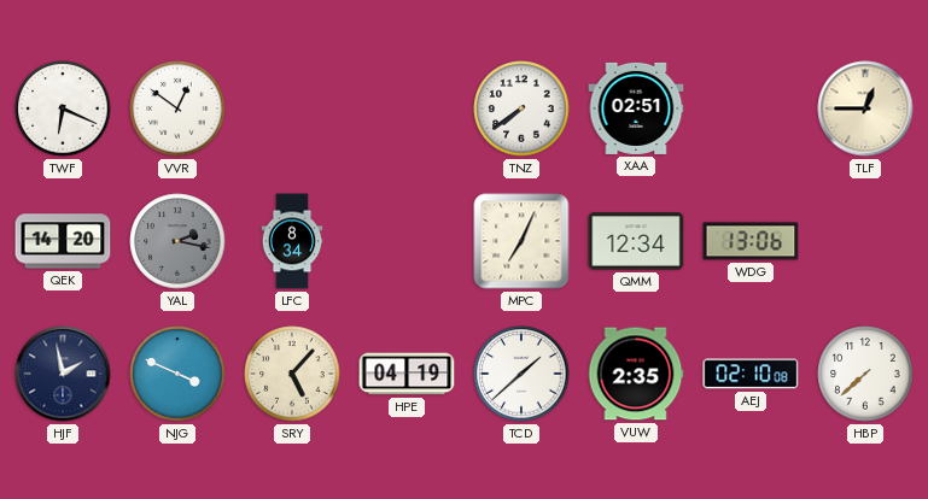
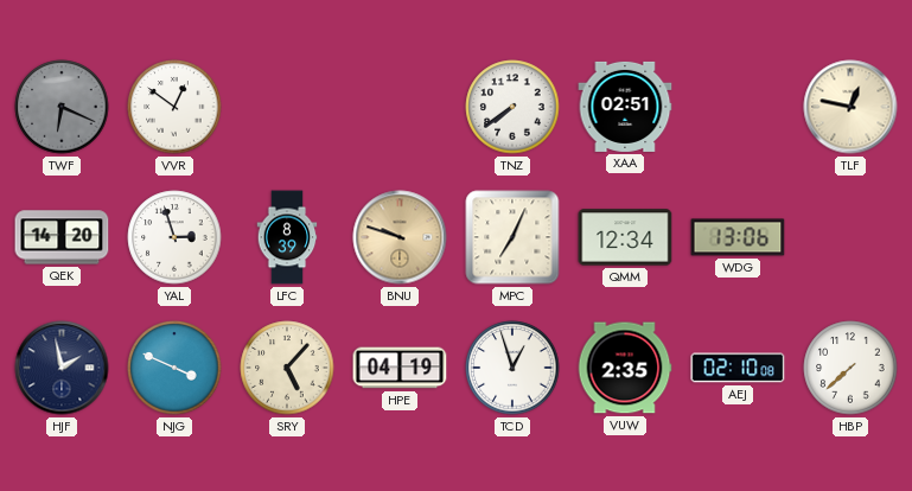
TWF dial: white -> grey (62, 107)
TLF: 12:45 -> 12:47 (850, 107)
YAL: 2:17 -> 2:57 (174, 237)
YAL dial: grey -> white (174, 237)
LFC: 8:34 -> 8:39 (287, 237)
BNU: none -> 9:48 (400, 237)
TCD: 1:38 -> 12:57 (512, 368)
